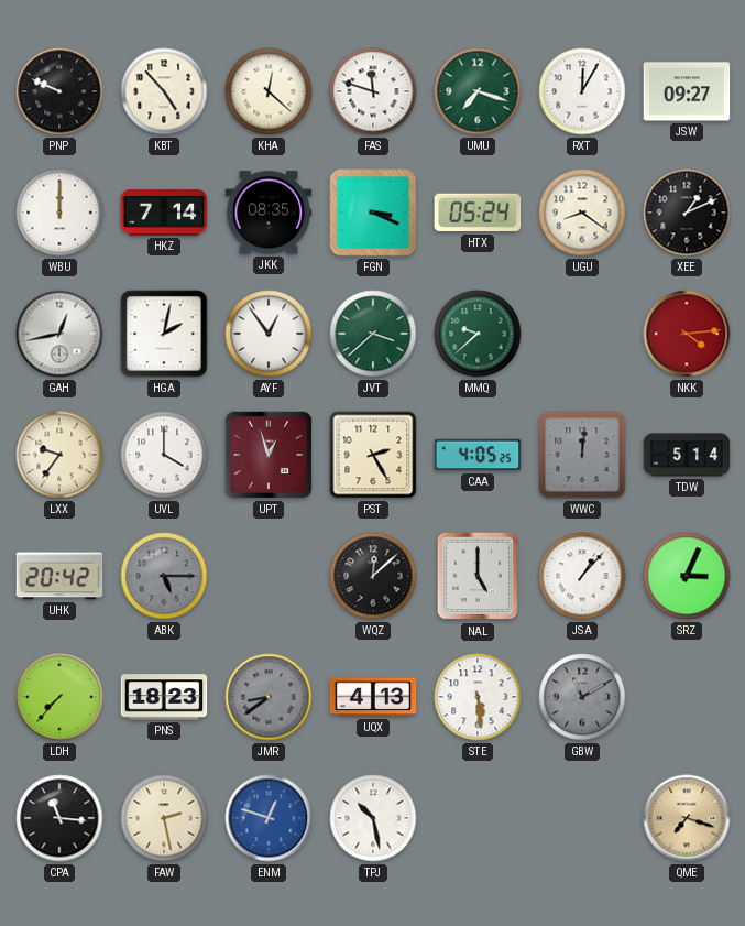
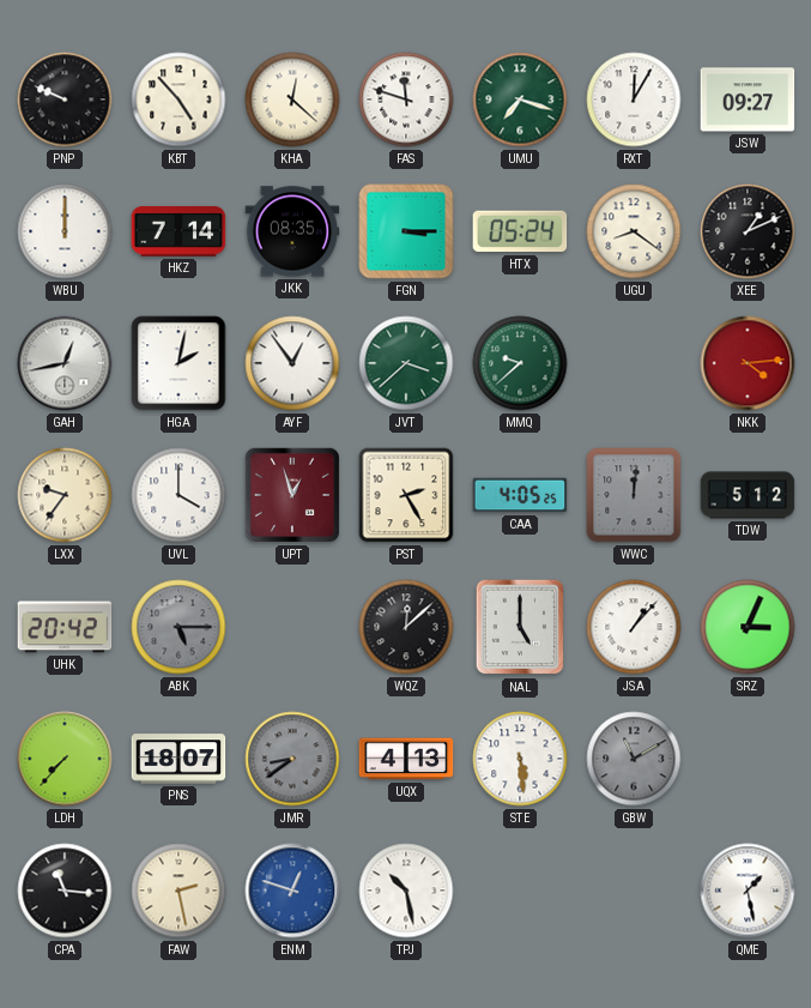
FGN: 3:19 -> 3:15 (406, 231)
TDW: 5:14 -> 5:12 (748, 495)
PNS: 18:23 -> 18:07 (178, 759)
QME: 7:18 -> 1:28 (748, 891)
QME dial: champagne -> white (748, 891)
